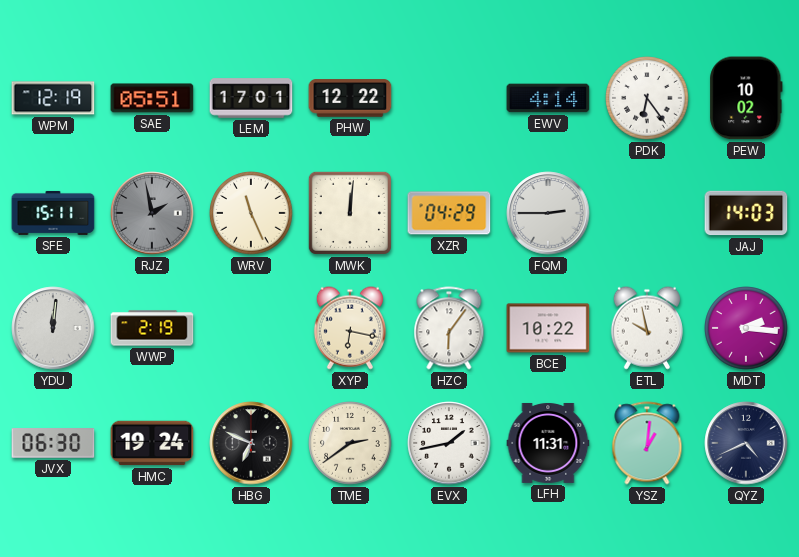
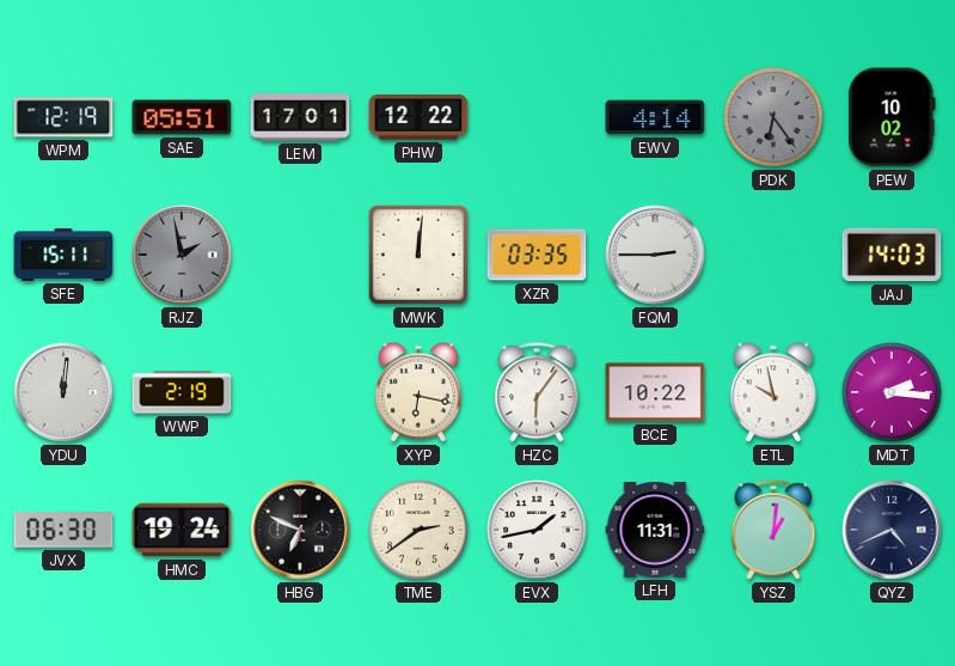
PDK dial: white -> grey (773, 117)
WRV: 11:26 -> none (251, 213)
XZR: 04:29 -> 03:35 (537, 255)
